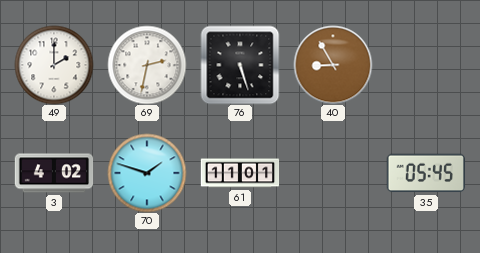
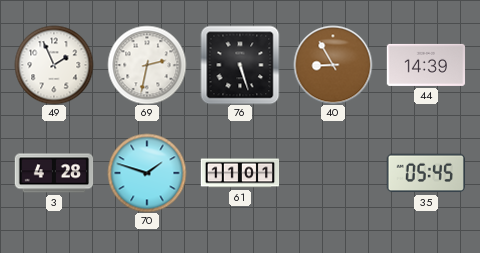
49: 2:00 -> 1:56 (54, 65)
44: none -> 14:39 (426, 65)
3: 4:02 -> 4:28 (54, 173)
